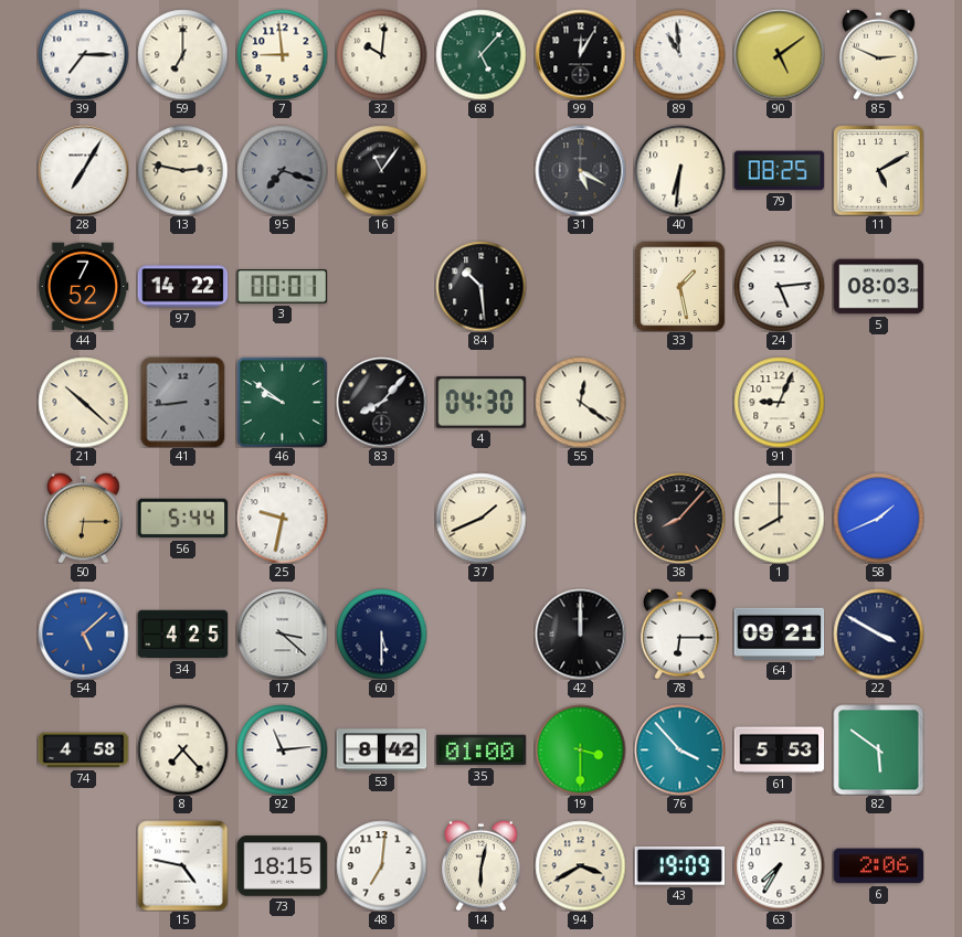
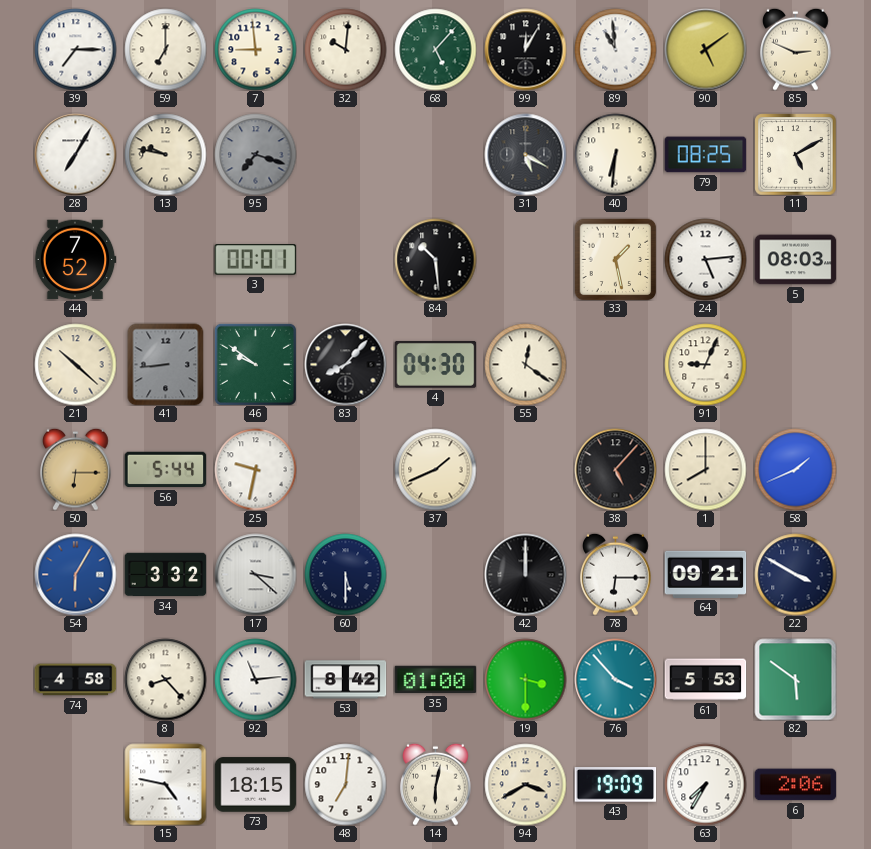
13: 2:47 -> 9:47 (165, 154)
16: 11:06 -> none (381, 170)
97: 14:22 -> none (182, 287)
38: 8:07 -> 5:07 (615, 469)
54: 5:08 -> 6:05 (75, 574)
34: 4:25 -> 3:32 (165, 575)
8: 7:23 -> 8:23 (165, 679)
